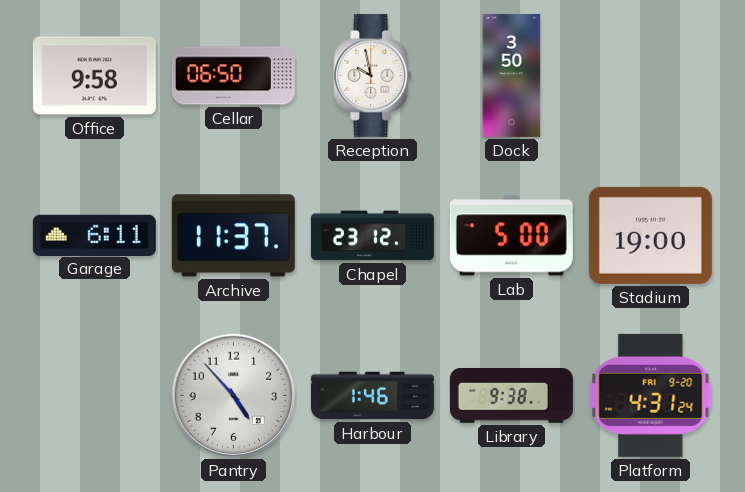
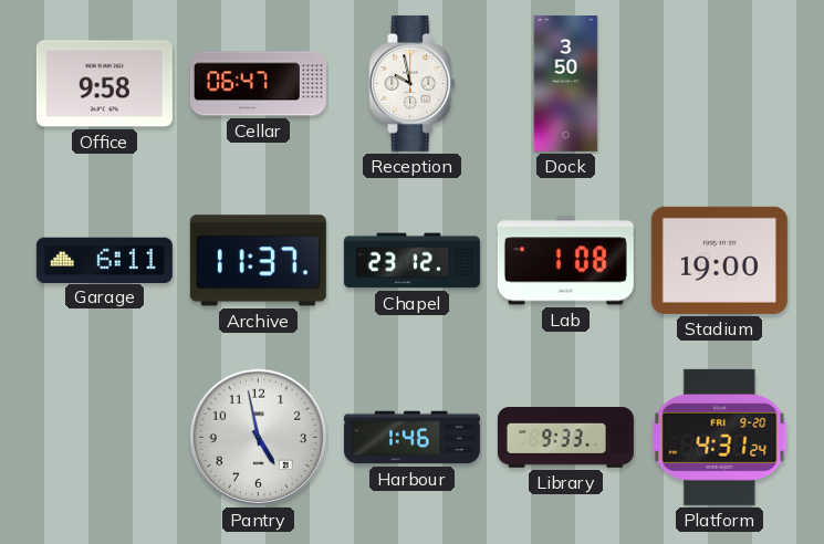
Cellar: 06:50 -> 06:47 (258, 84)
Lab: 5:00 -> 1:08 (565, 261)
Pantry: 4:53 -> 4:58 (259, 438)
Library: 9:38 -> 9:33 (565, 437)
